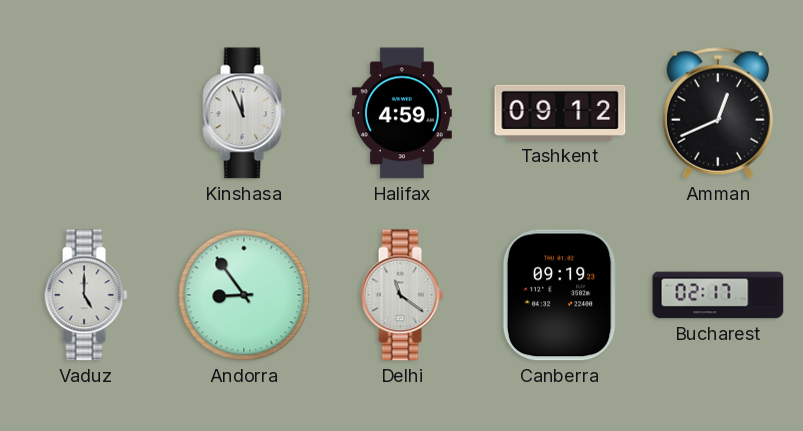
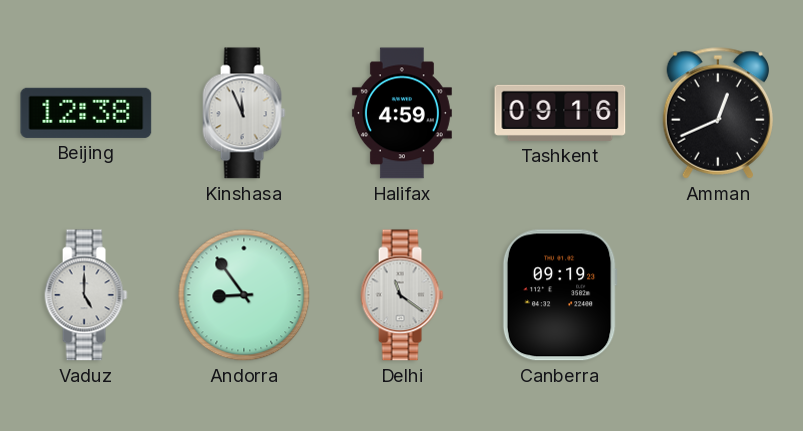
Beijing: none -> 12:38 (86, 113)
Tashkent: 09:12 -> 09:16 (560, 113)
Bucharest: 02:17 -> none (718, 295)
